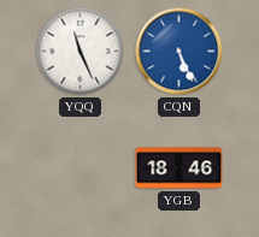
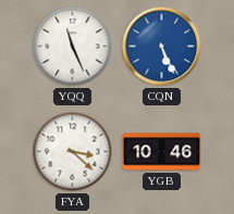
FYA: none -> 3:22 (73, 152)
YGB: 18:46 -> 10:46 (162, 152)
